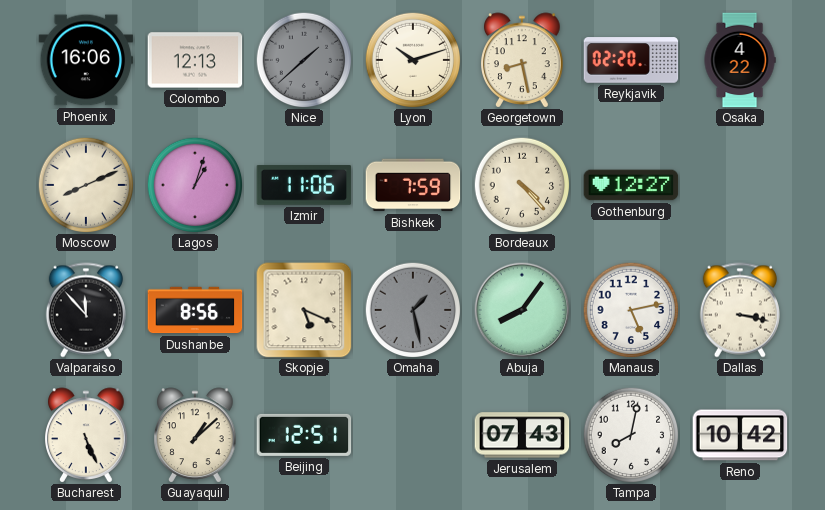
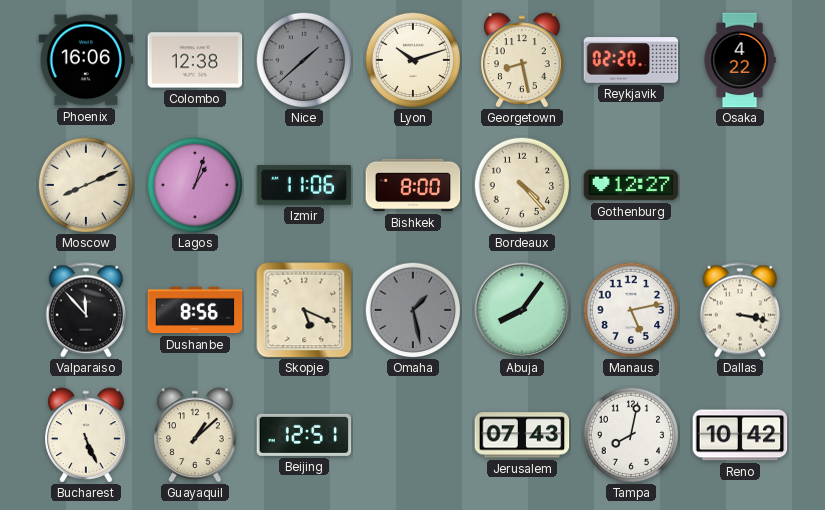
Colombo: 12:13 -> 12:38 (195, 60)
Bishkek: 7:59 -> 8:00 (413, 185)
